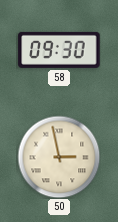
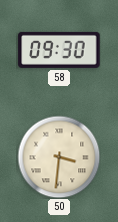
50: 2:58 -> 3:31 (59, 157)
